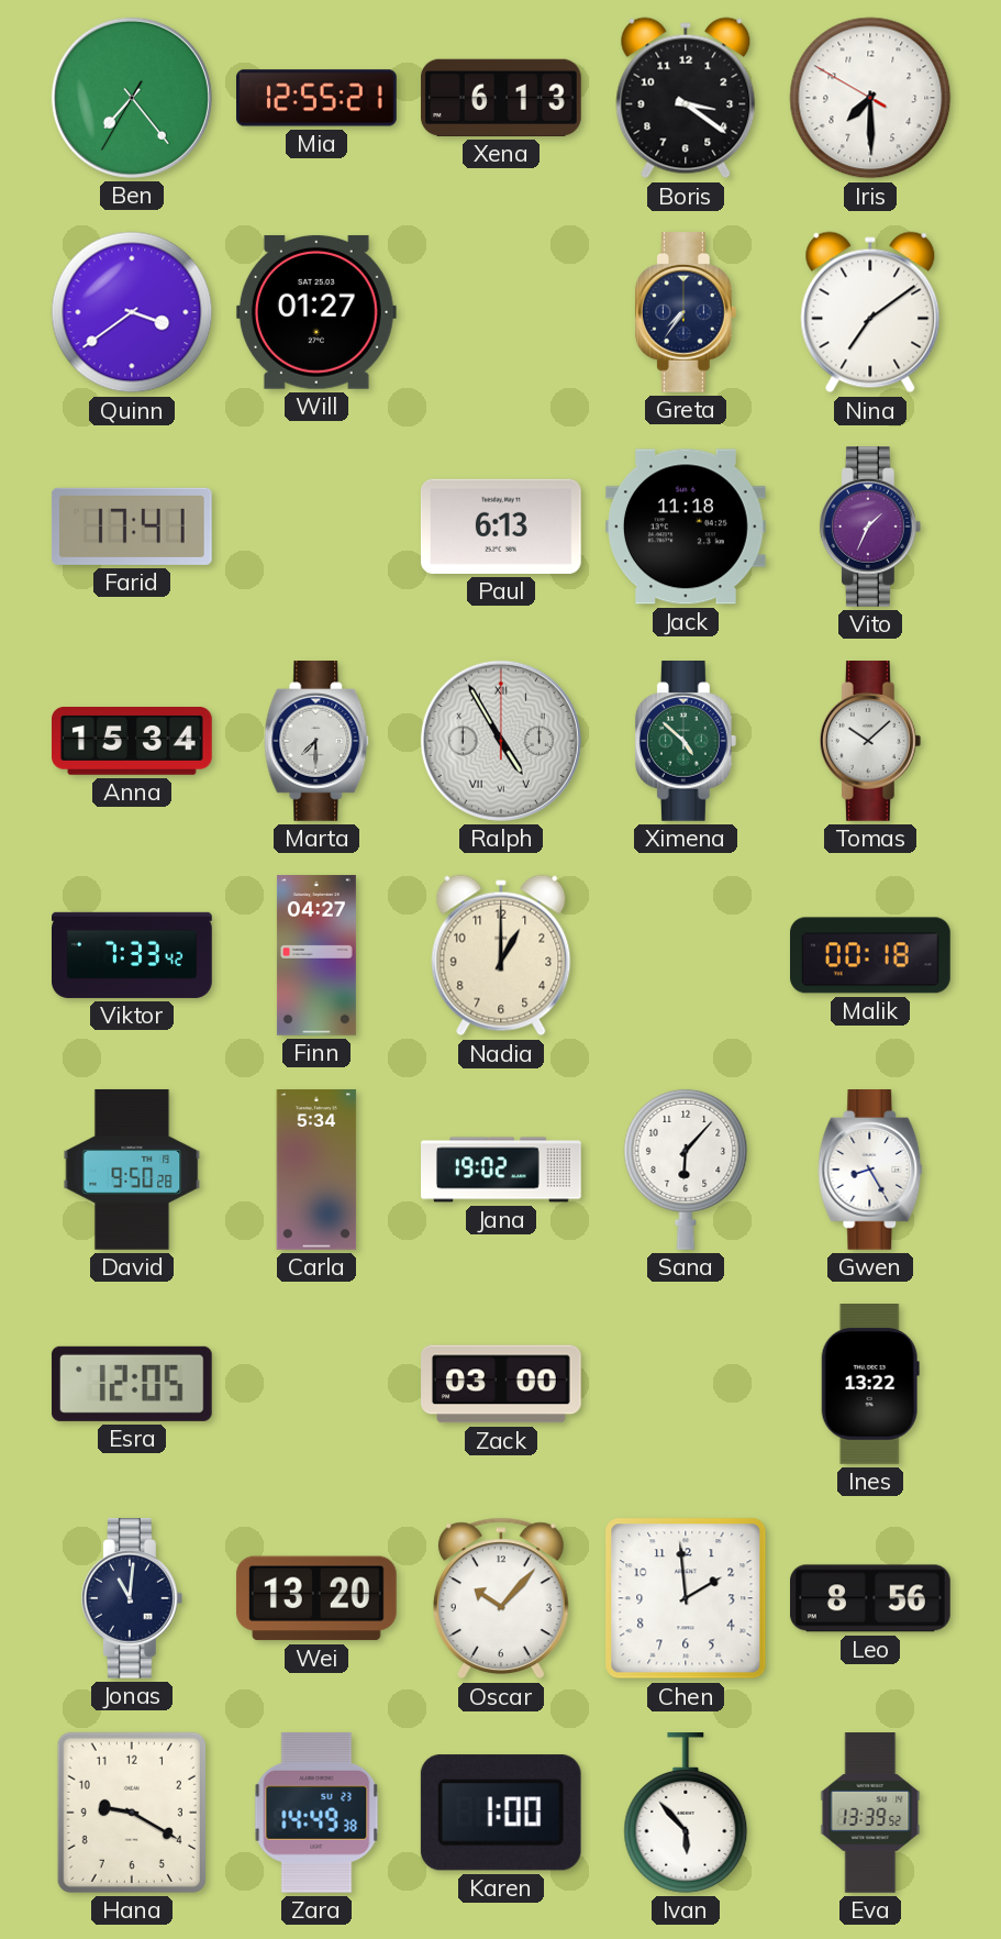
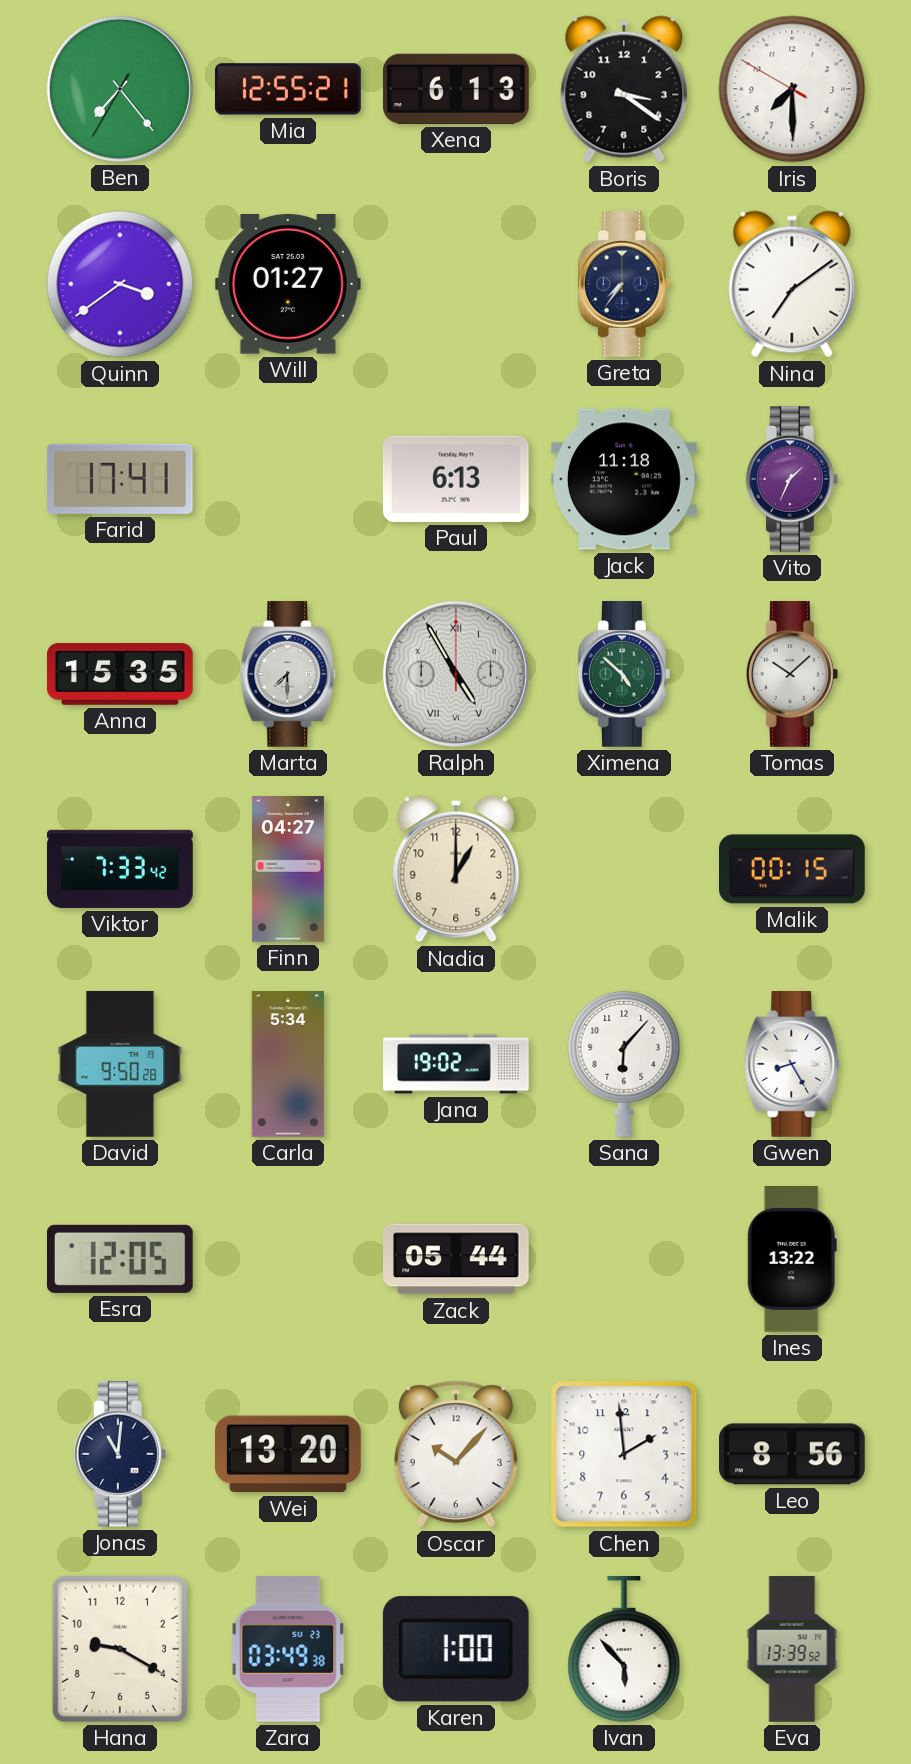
Anna: 15:34 -> 15:35 (121, 675)
Malik: 00:18 -> 00:15 (793, 869)
Zack: 03:00 -> 05:44 (457, 1259)
Zara: 14:49 -> 03:49 (288, 1649)
